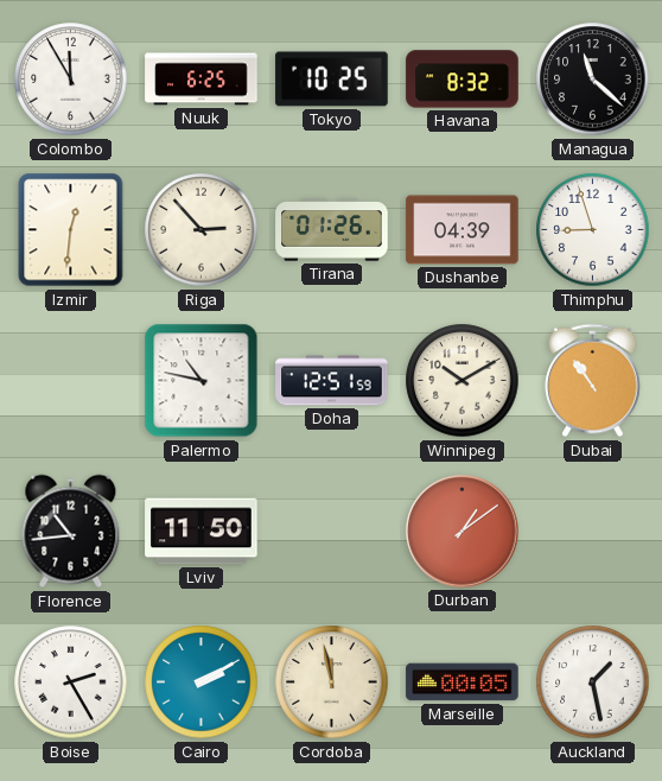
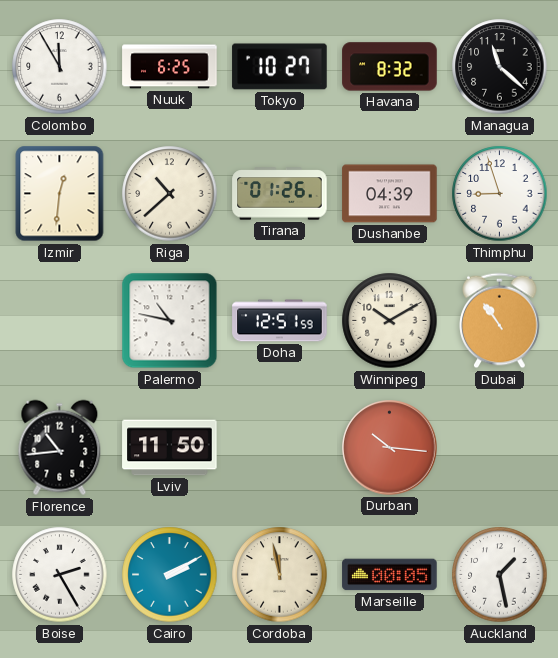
Tokyo: 10:25 -> 10:27 (280, 67)
Riga: 2:53 -> 10:38 (170, 194)
Durban: 1:09 -> 10:16 (390, 448)
